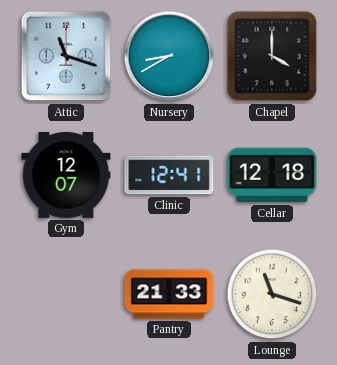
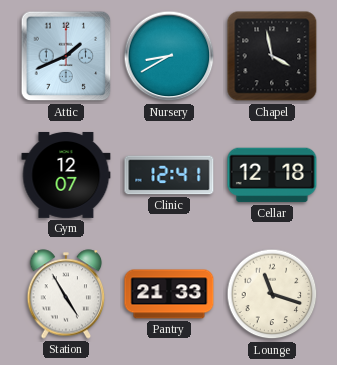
Attic: 11:18 -> 1:41 (66, 56)
Chapel: 4:00 -> 3:58 (272, 56)
Station: none -> 4:55 (66, 294)
